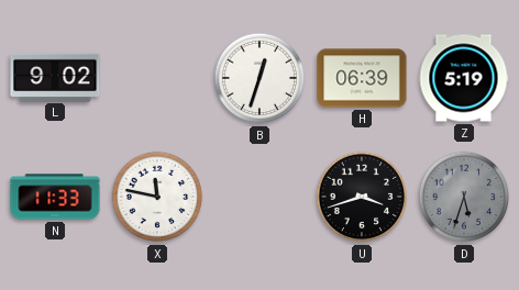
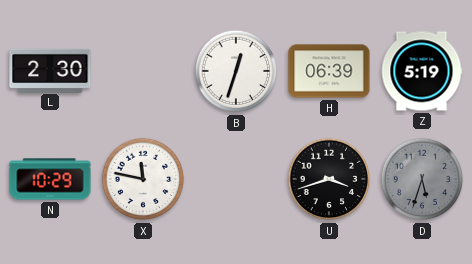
L: 9:02 -> 2:30 (50, 70)
N: 11:33 -> 10:29 (50, 179)
